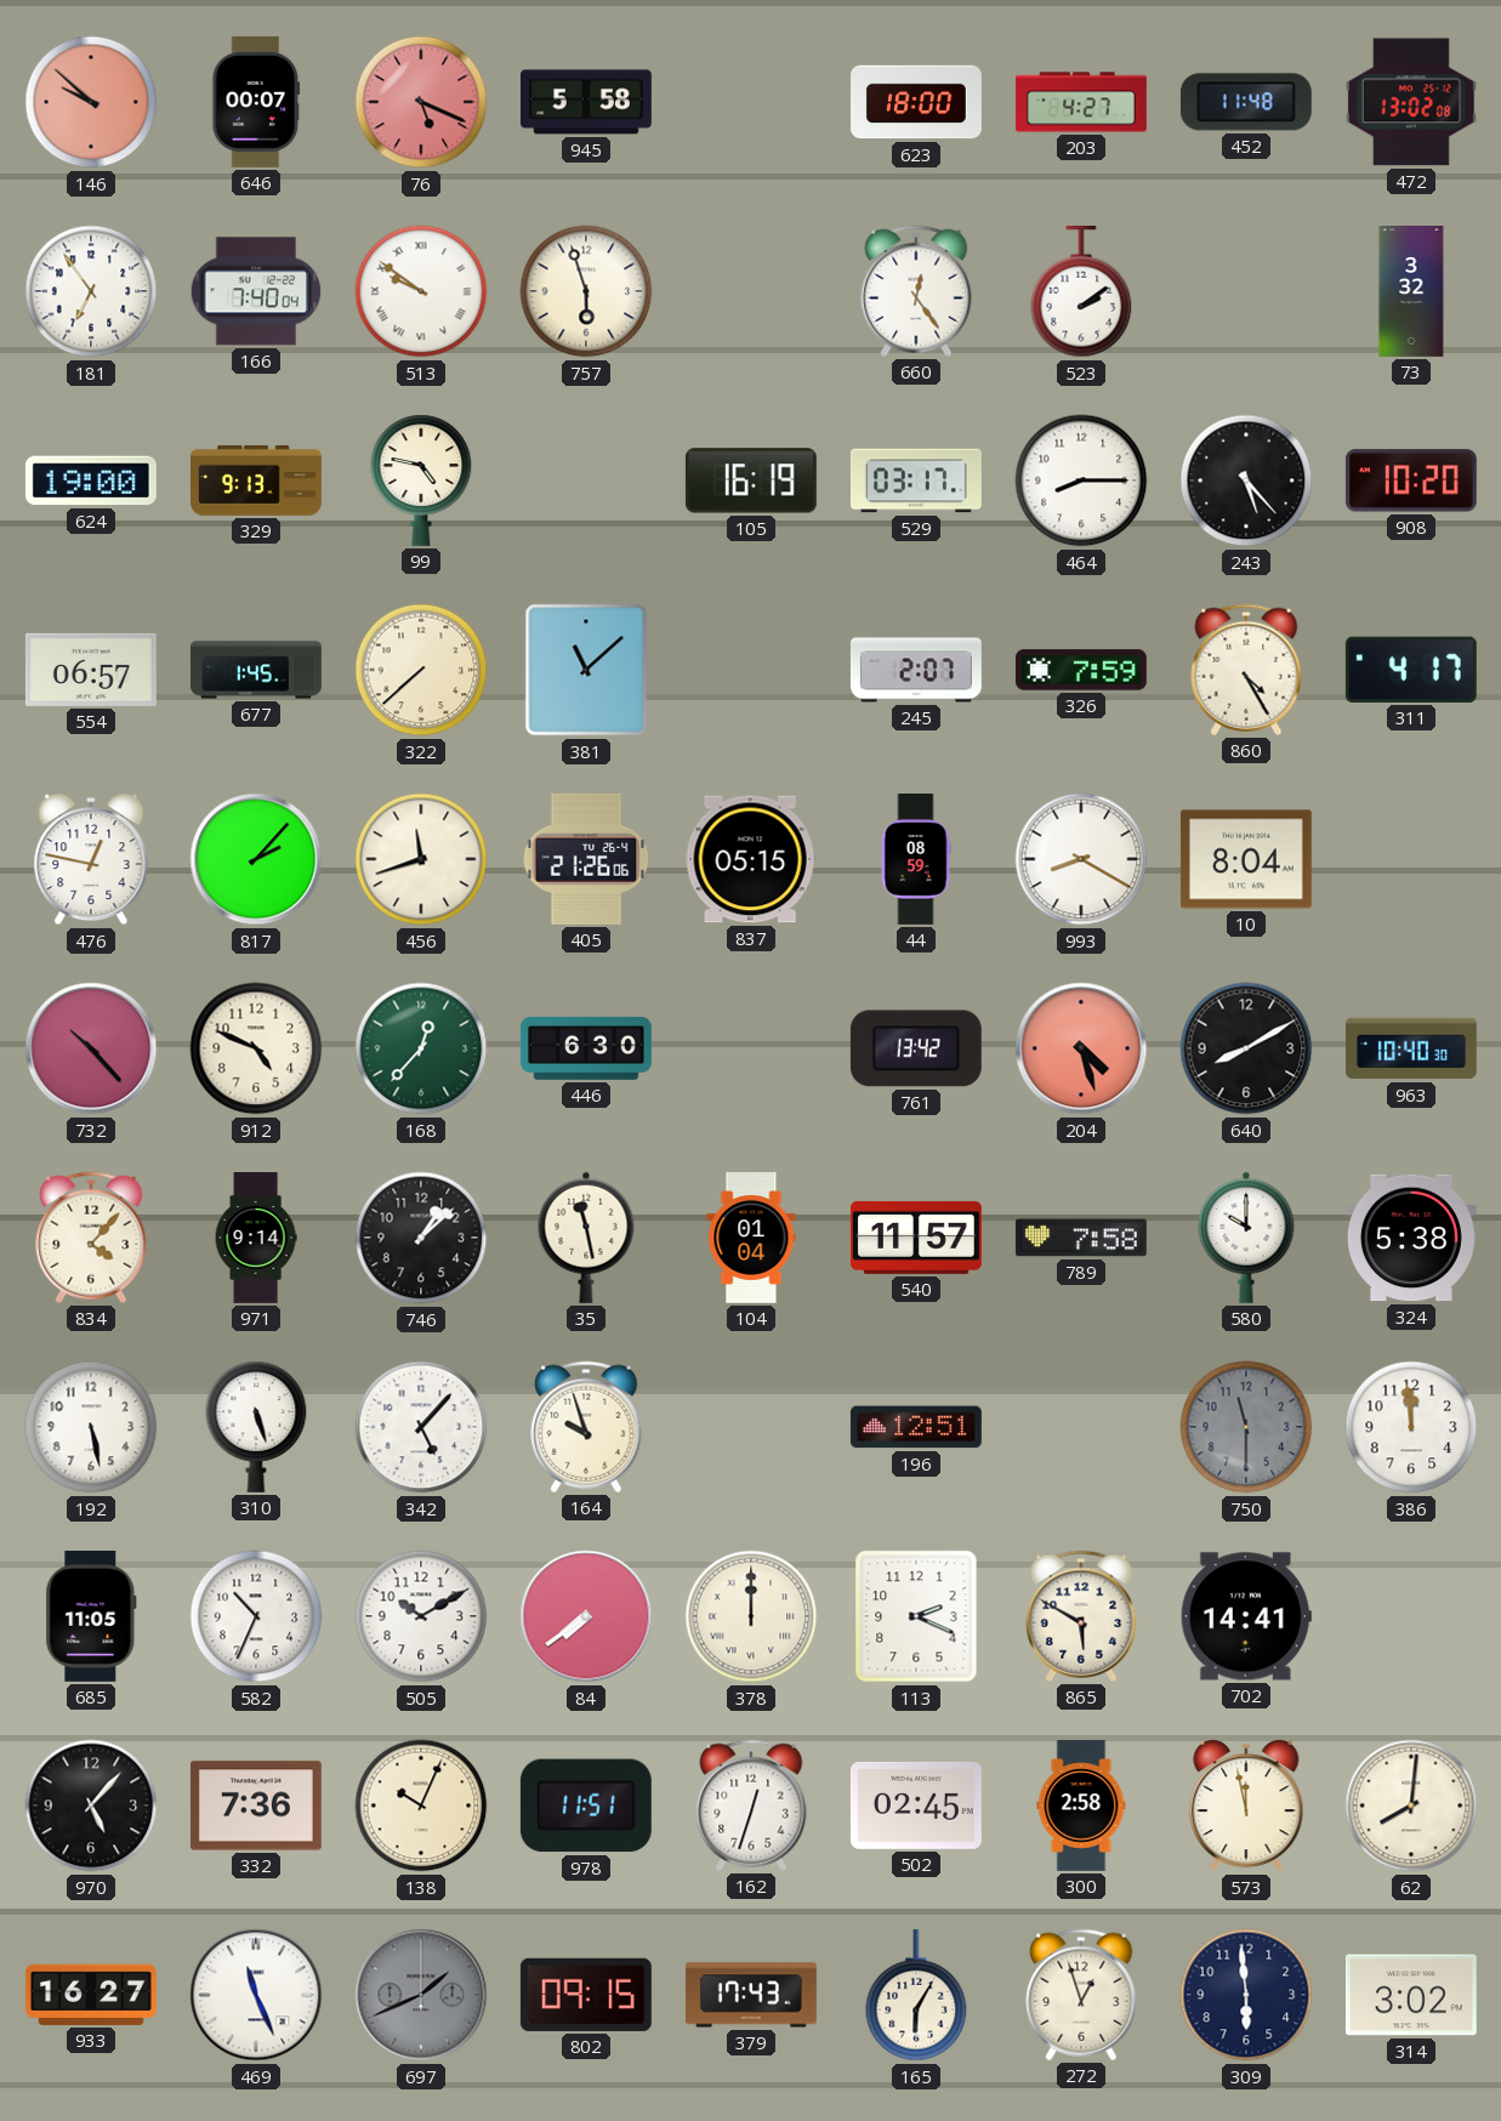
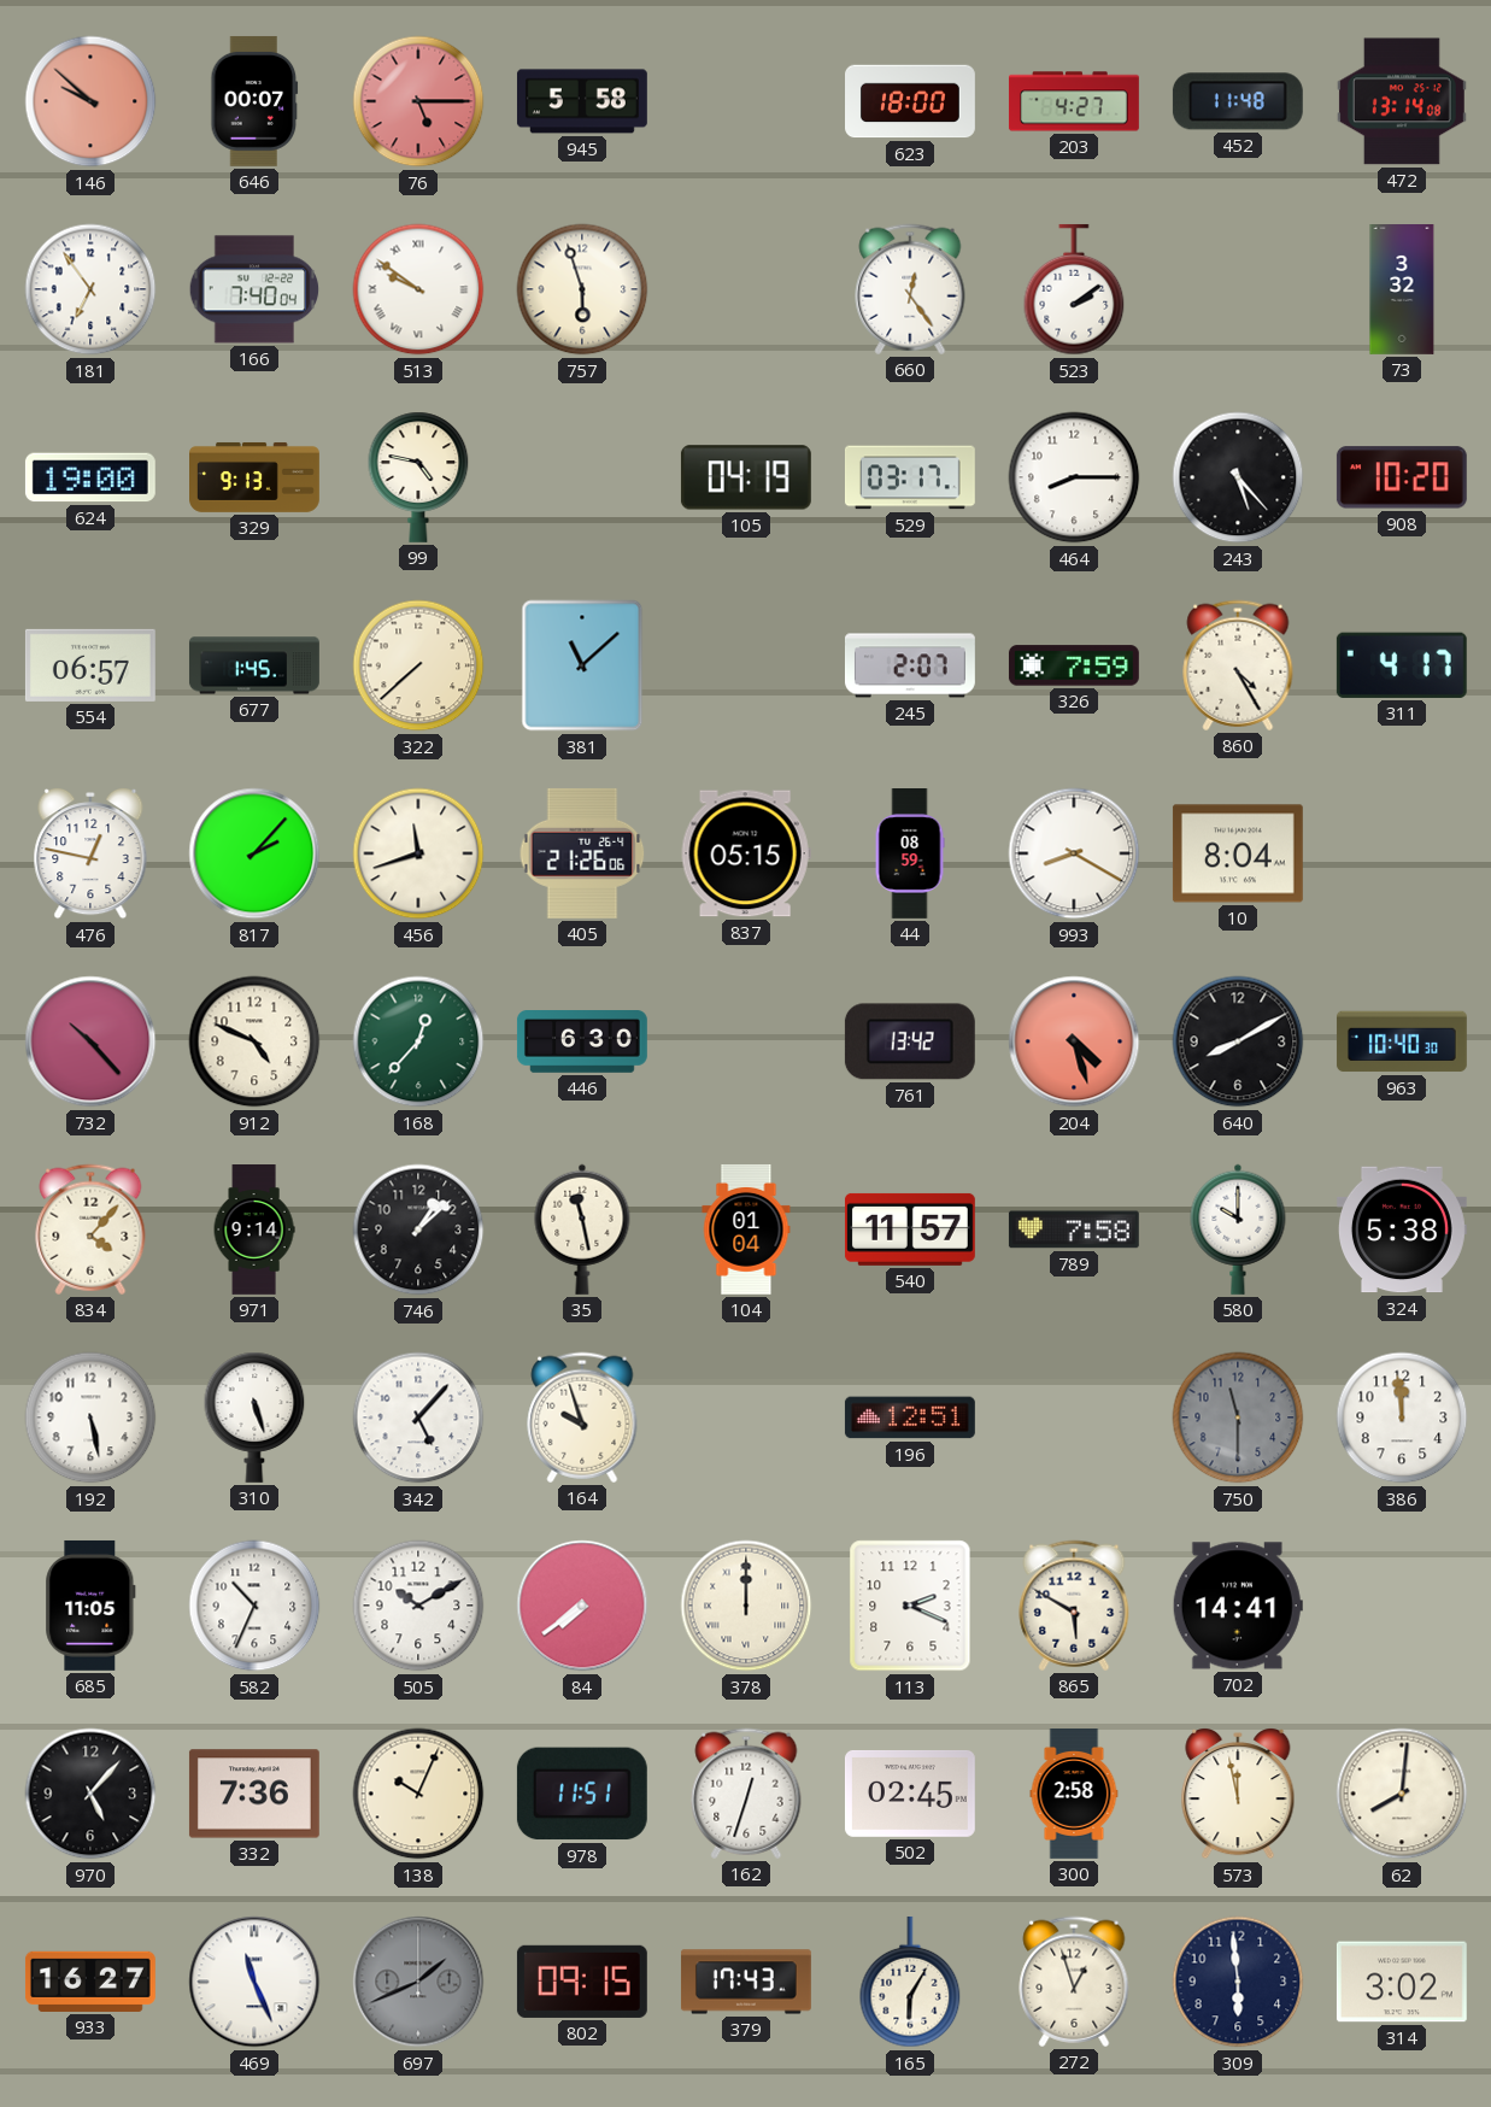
76: 5:19 -> 5:15 (418, 101)
472: 13:02 -> 13:14 (1402, 101)
105: 16:19 -> 04:19 (746, 477)
